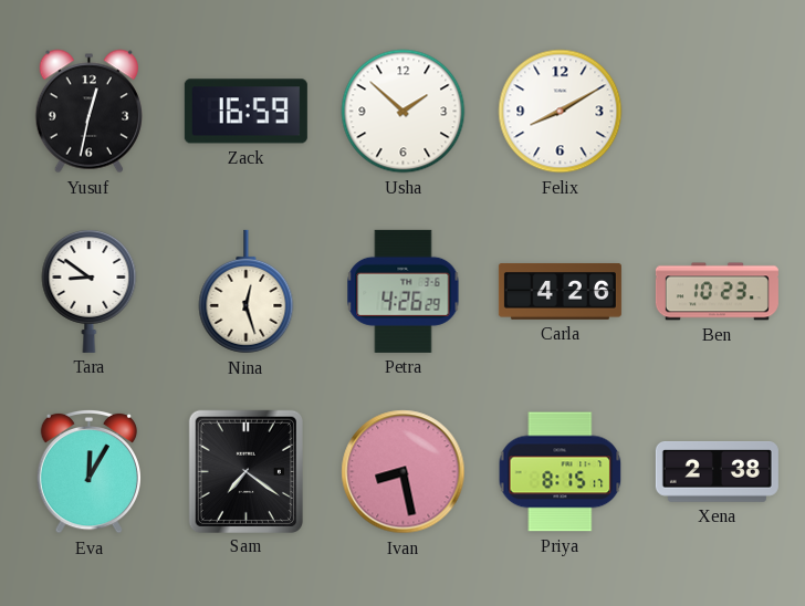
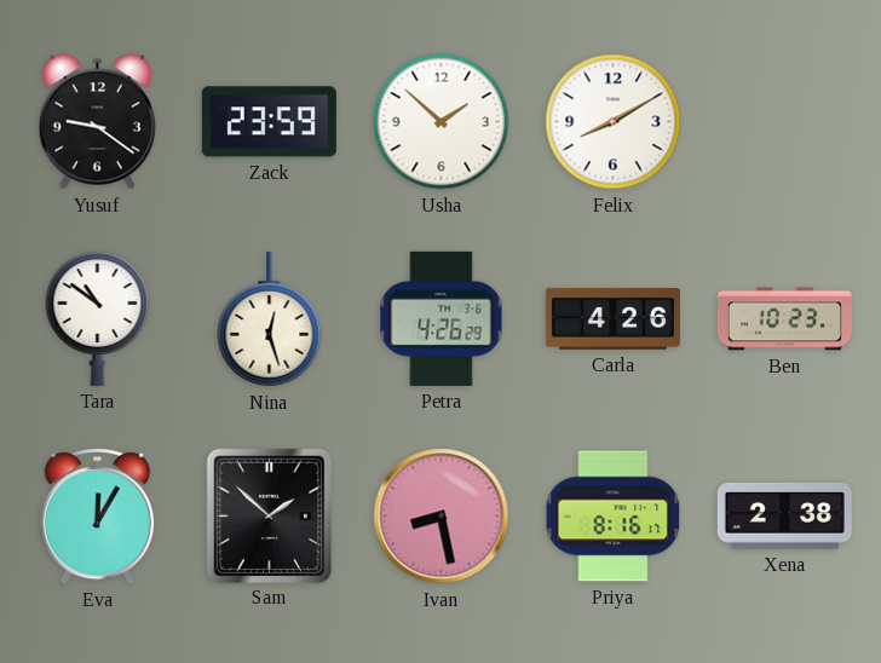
Yusuf: 12:32 -> 9:21 (97, 122)
Zack: 16:59 -> 23:59 (269, 122)
Tara: 8:51 -> 10:51 (98, 318)
Sam: 7:21 -> 1:52 (269, 515)
Priya: 8:15 -> 8:16 (614, 517)
